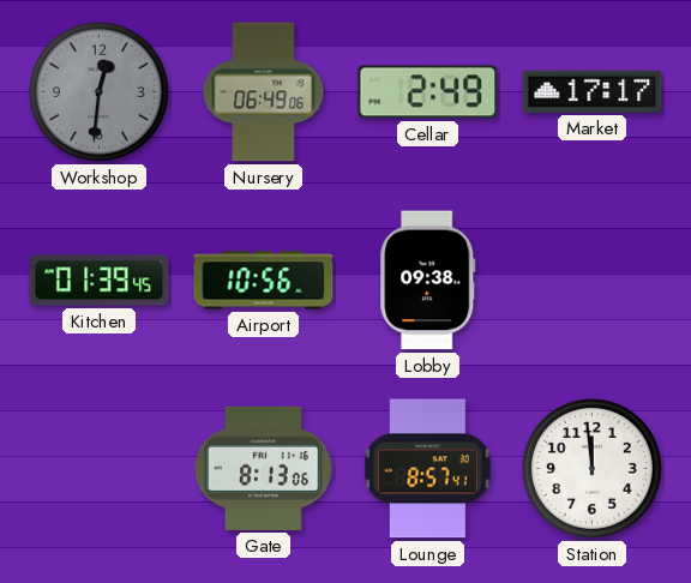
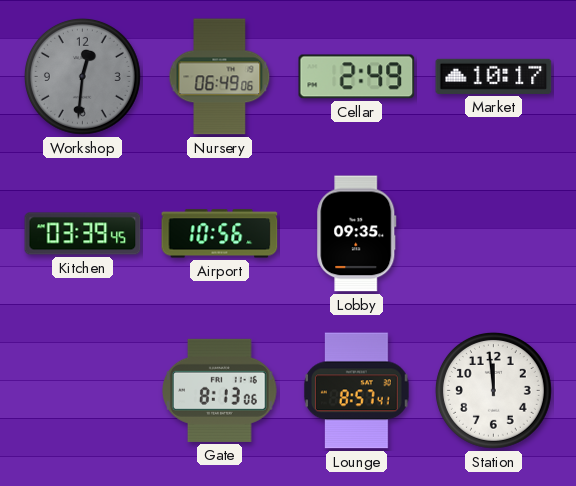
Market: 17:17 -> 10:17 (494, 76)
Kitchen: 01:39 -> 03:39 (83, 234)
Lobby: 09:38 -> 09:35 (357, 234)
